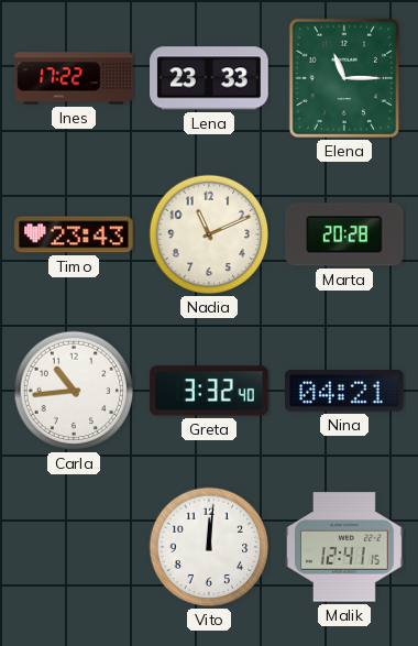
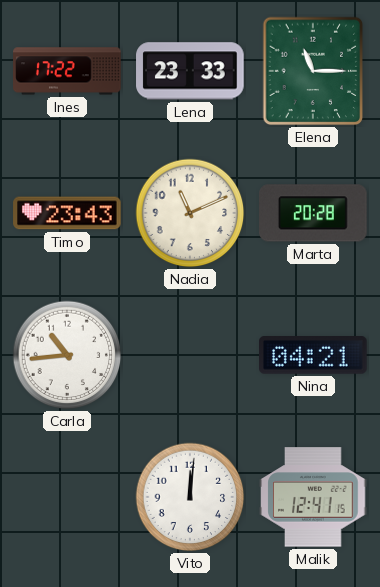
Greta: 3:32 -> none (209, 391)
